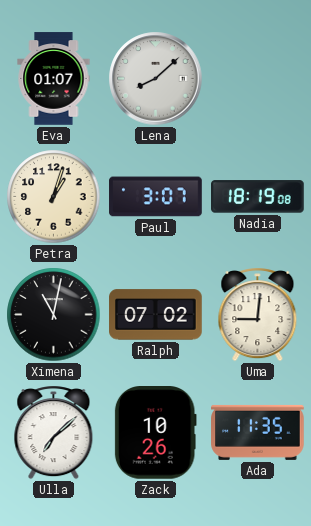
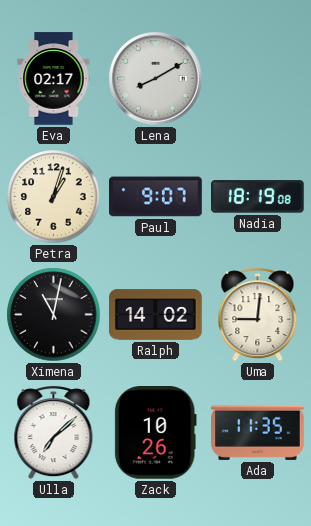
Eva: 01:07 -> 02:17 (54, 79)
Lena: 8:08 -> 8:10 (156, 79)
Paul: 3:07 -> 9:07 (156, 197)
Ralph: 07:02 -> 14:02 (156, 315)
